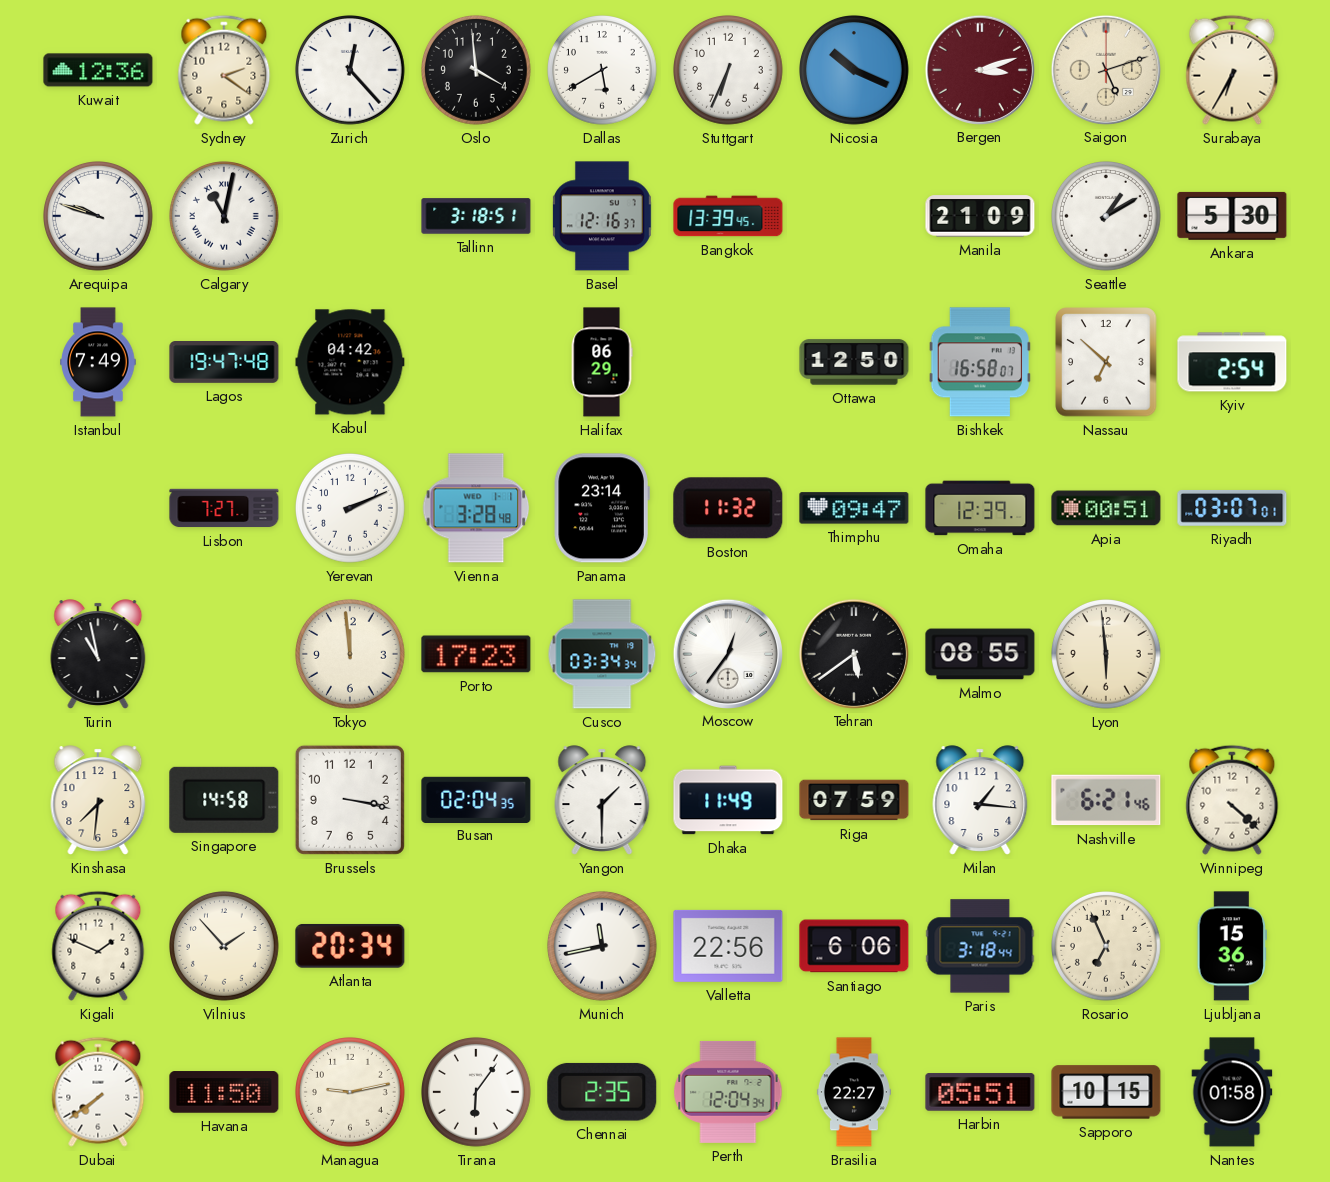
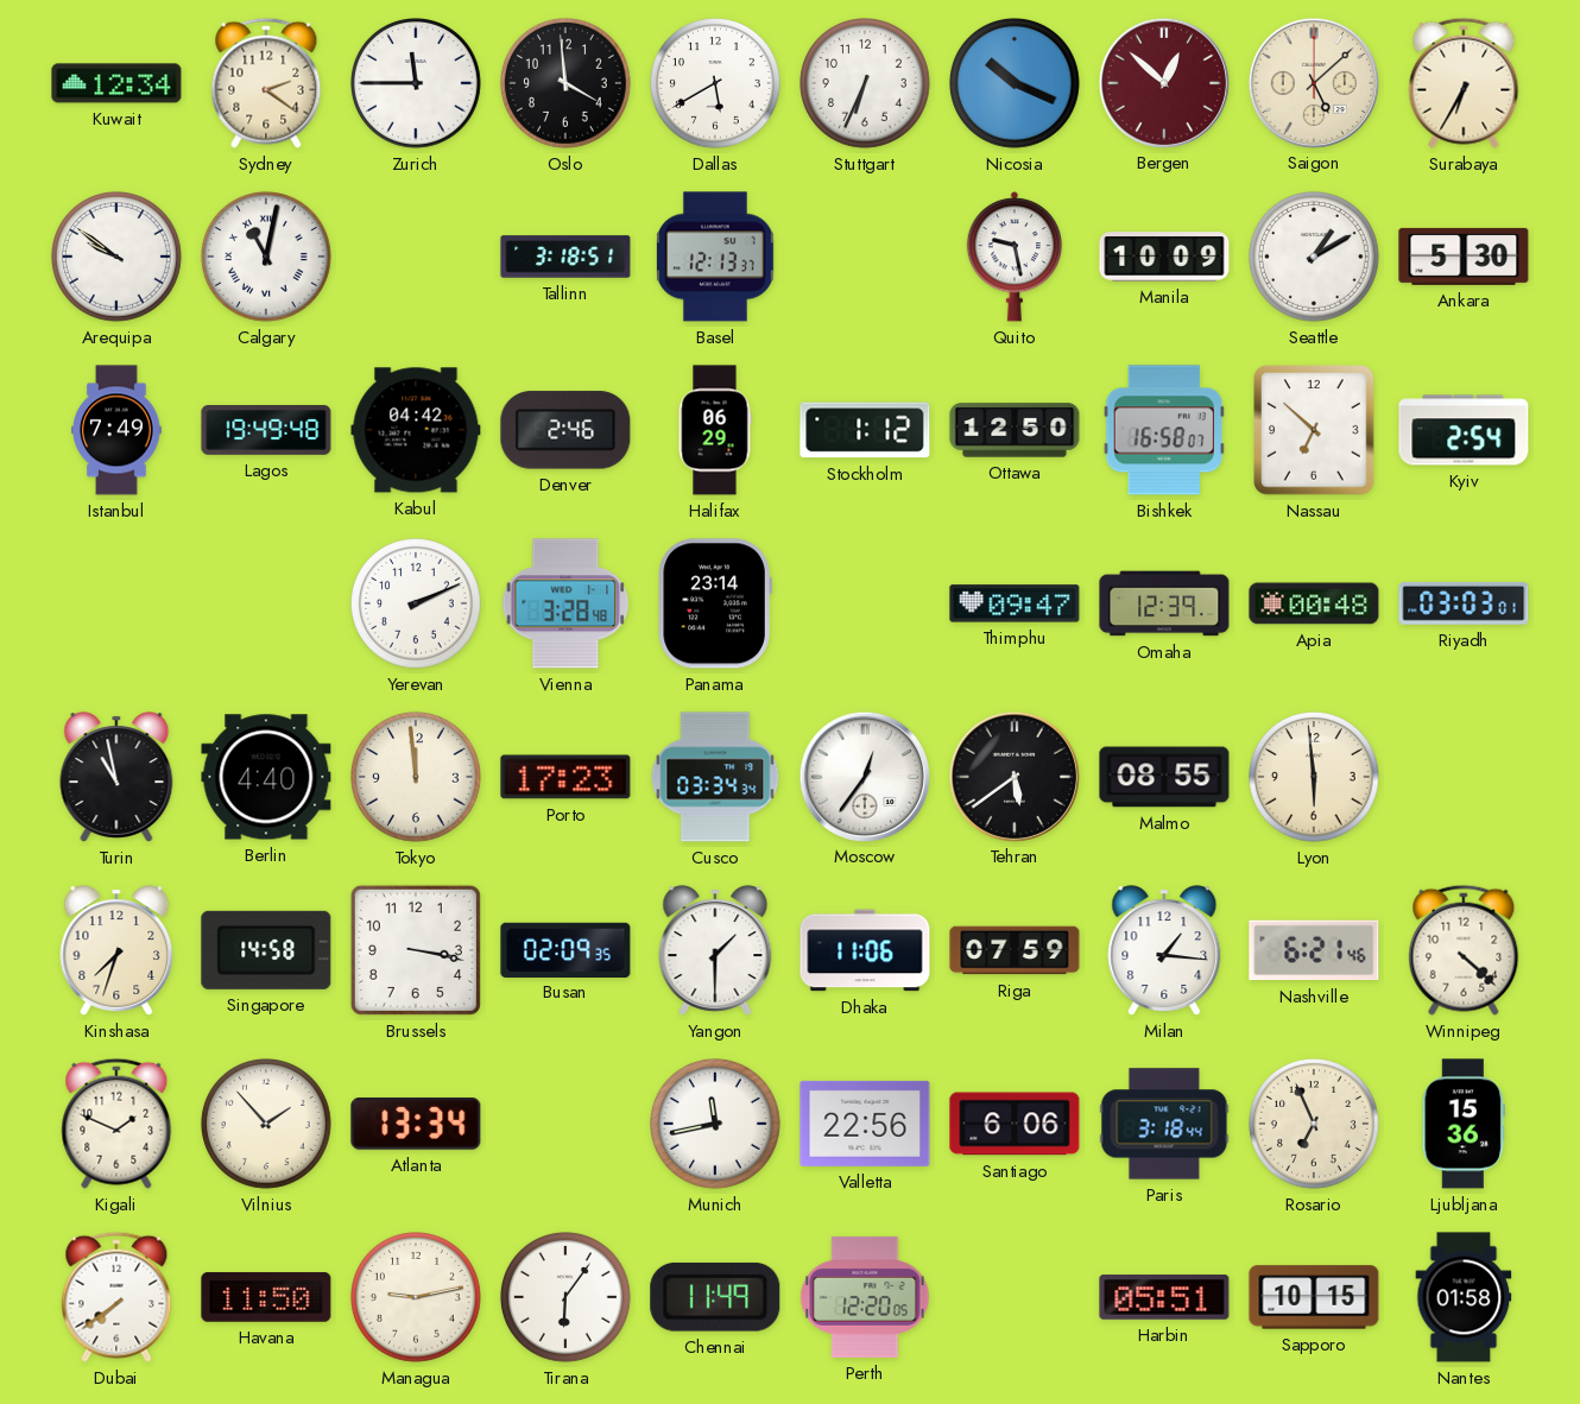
Kuwait: 12:36 -> 12:34 (116, 83)
Zurich: 12:23 -> 11:45 (417, 84)
Bergen: 3:12 -> 12:52 (1163, 82)
Saigon: 5:12 -> 5:08 (1313, 82)
Arequipa: 9:48 -> 9:51 (118, 258)
Basel: 12:16 -> 12:13 (715, 257)
Bangkok: 13:39 -> none (728, 216)
Quito: none -> 9:28 (1013, 257)
Manila: 21:09 -> 10:09 (1164, 257)
Lagos: 19:47 -> 19:49 (266, 431)
Denver: none -> 2:46 (565, 430)
Stockholm: none -> 1:12 (865, 430)
Lisbon: 7:27 -> none (224, 508)
Boston: 11:32 -> none (728, 508)
Apia: 00:51 -> 00:48 (1314, 603)
Riyadh: 03:07 -> 03:03 (1464, 603)
Berlin: none -> 4:40 (266, 777)
Kinshasa: 7:31 -> 7:33 (116, 950)
Busan: 02:04 -> 02:09 (565, 949)
Dhaka: 11:49 -> 11:06 (865, 950)
Atlanta: 20:34 -> 13:34 (416, 1124)
Chennai: 2:35 -> 11:49 (715, 1297)
Perth: 12:04 -> 12:20 (865, 1297)
Brasilia: 22:27 -> none (854, 1092)
